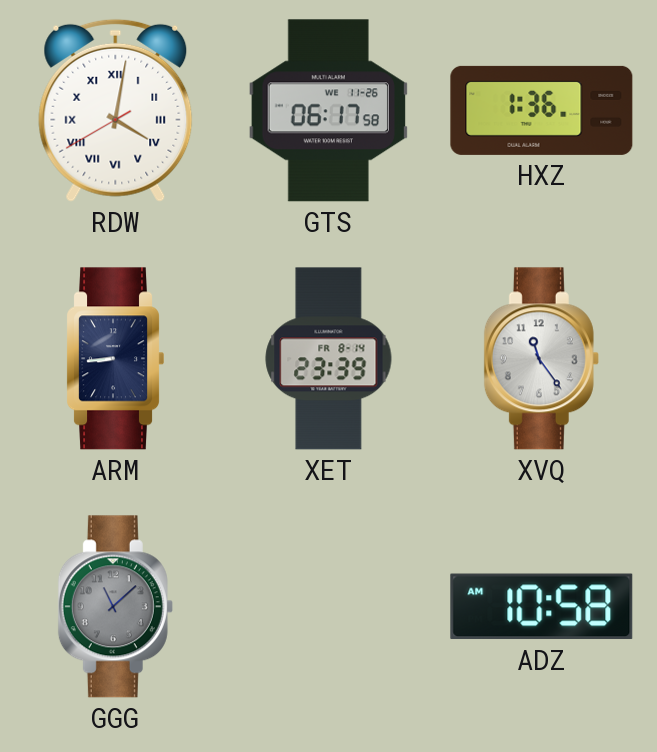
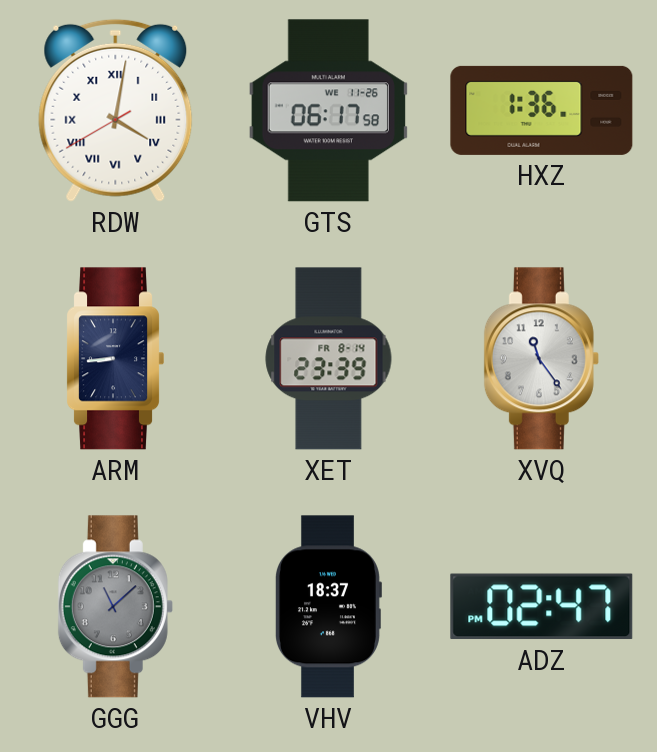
VHV: none -> 18:37 (328, 607)
ADZ: 10:58 -> 02:47 (542, 607)
